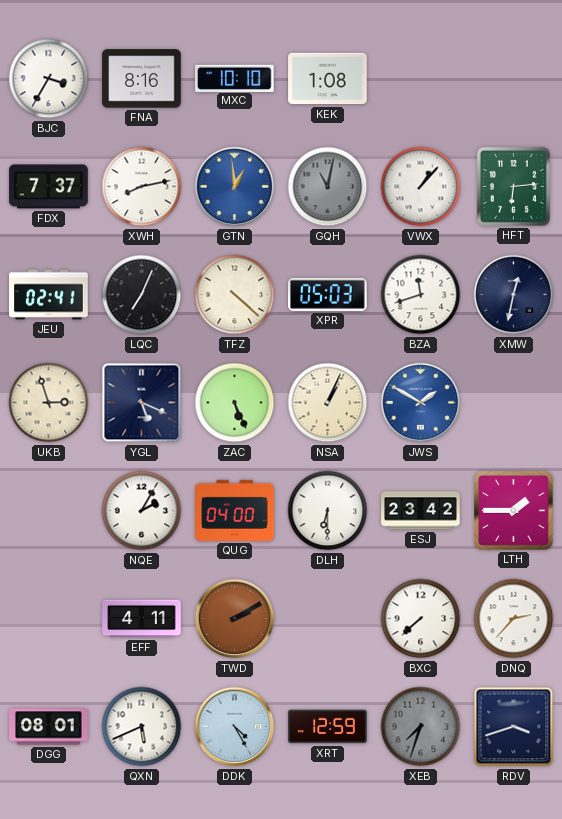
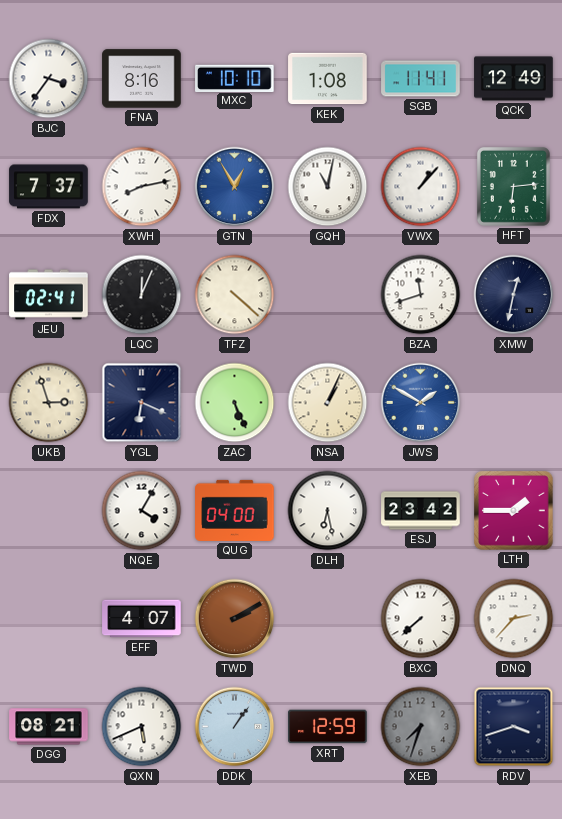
BJC: 3:35 -> 3:36 (49, 79)
SGB: none -> 11:41 (421, 79)
QCK: none -> 12:49 (514, 79)
GTN: 12:59 -> 12:55 (235, 187)
GQH dial: grey -> white (328, 187)
LQC: 7:04 -> 12:04 (142, 295)
XPR: 05:03 -> none (328, 294)
YGL: 5:19 -> 6:19 (142, 403)
NQE: 2:05 -> 4:05 (142, 511)
DLH: 6:30 -> 6:28 (328, 511)
EFF: 4:11 -> 4:07 (142, 619)
DGG: 08:01 -> 08:21 (49, 727)
DDK: 4:25 -> 1:06 (235, 727)
